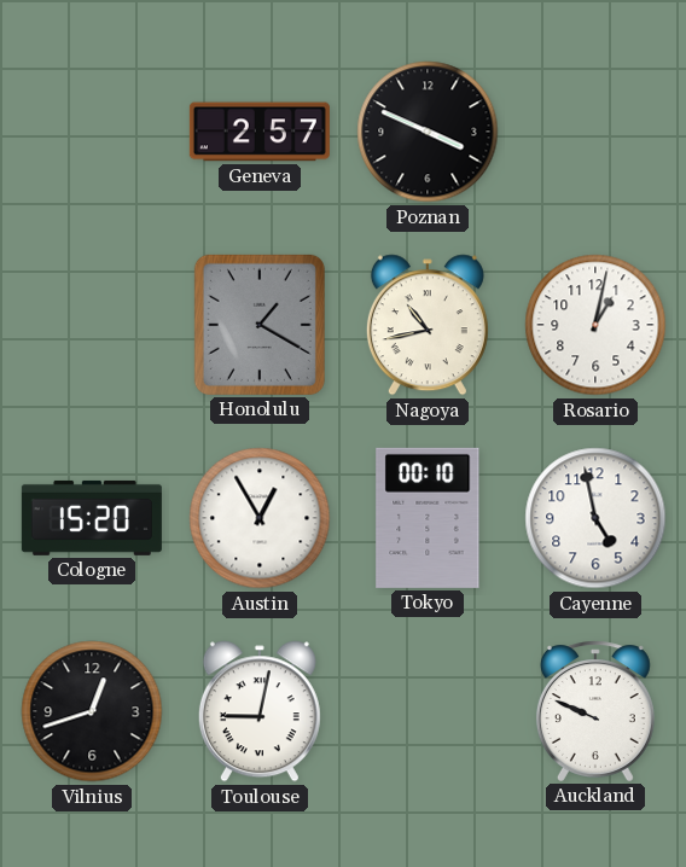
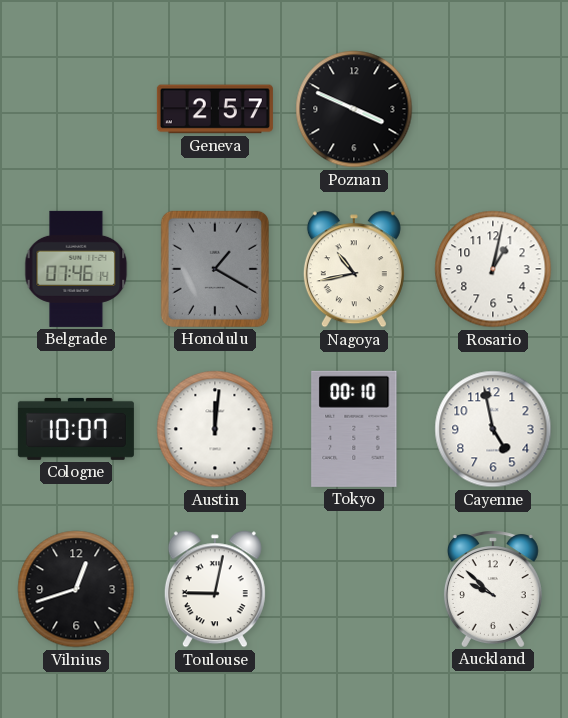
Belgrade: none -> 07:46 (76, 269)
Cologne: 15:20 -> 10:07 (76, 429)
Austin: 12:55 -> 12:01 (215, 429)
Auckland: 9:49 -> 9:52 (493, 589)
